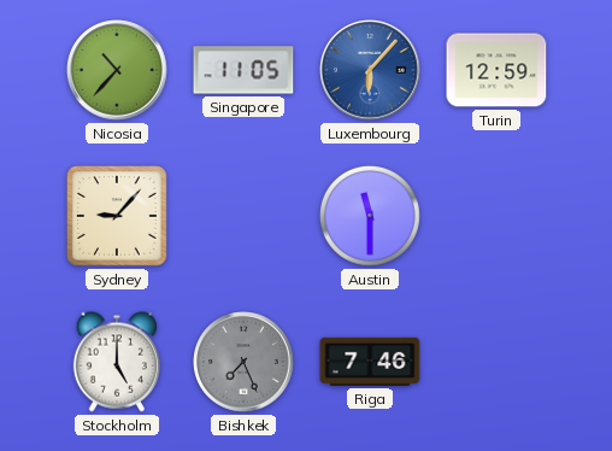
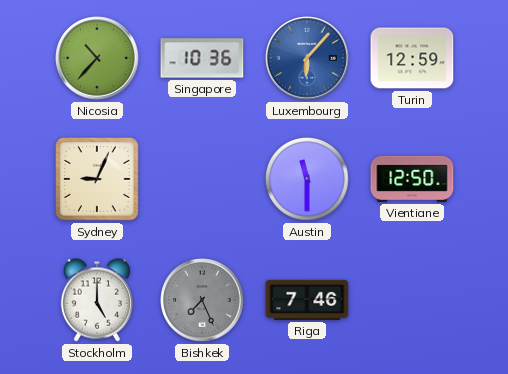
Singapore: 11:05 -> 10:36 (202, 58)
Sydney: 9:07 -> 9:04 (98, 180)
Vientiane: none -> 12:50 (412, 179)
